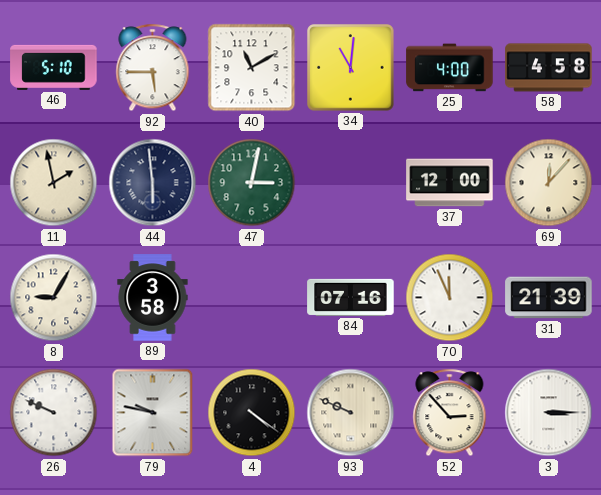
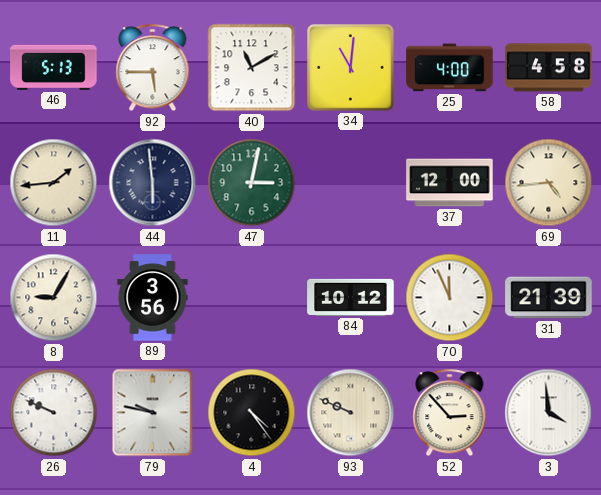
46: 5:10 -> 5:13 (54, 67)
11: 1:58 -> 1:44 (54, 183)
69: 12:07 -> 4:44 (549, 183)
89: 3:58 -> 3:56 (153, 298)
84: 07:16 -> 10:12 (351, 297)
4: 4:21 -> 4:24 (252, 413)
3: 3:15 -> 3:59 (549, 413)
